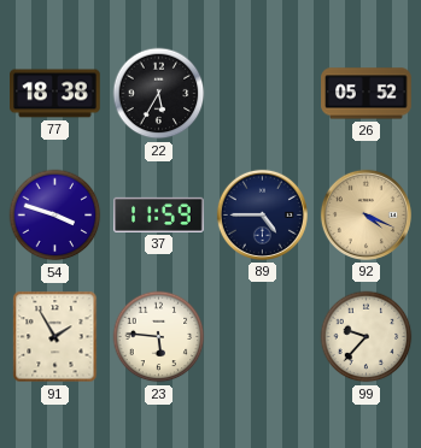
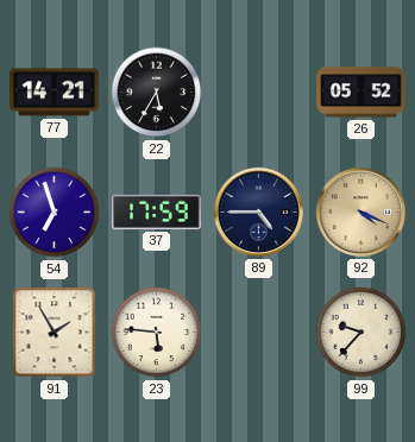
77: 18:38 -> 14:21 (55, 93)
54: 3:48 -> 6:57 (55, 213)
37: 11:59 -> 17:59 (157, 211)
